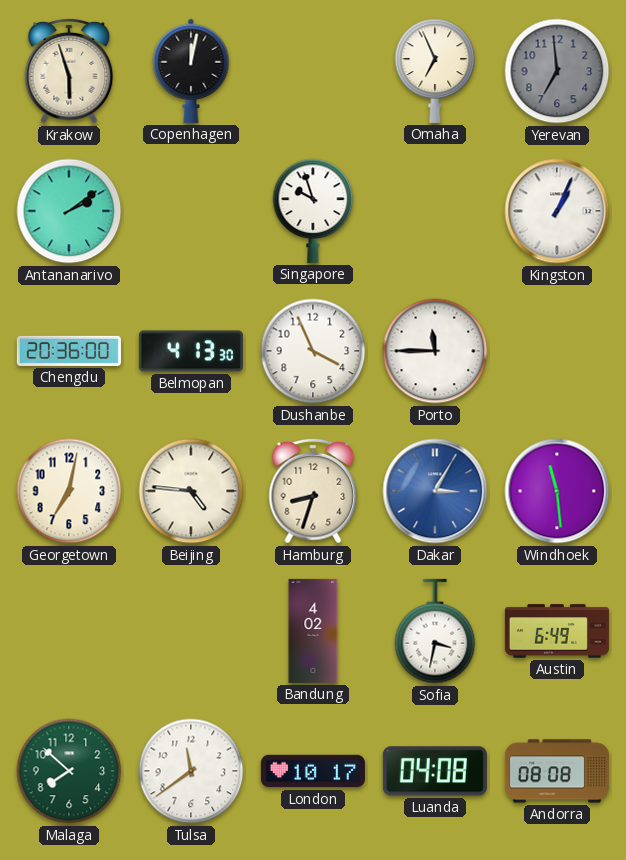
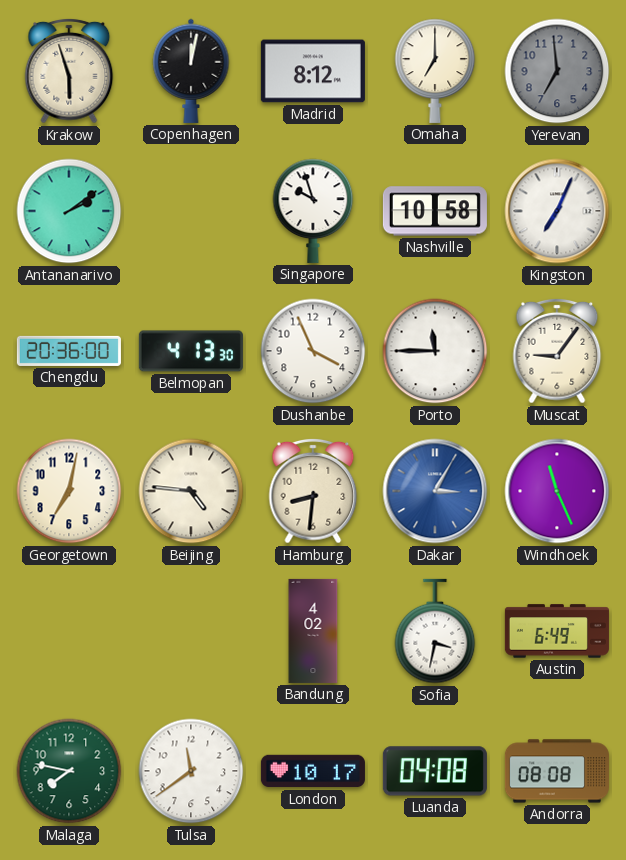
Madrid: none -> 8:12 (313, 71)
Omaha: 6:56 -> 7:00 (435, 71)
Nashville: none -> 10:58 (435, 211)
Kingston: 1:04 -> 7:04 (557, 211)
Muscat: none -> 9:06 (557, 351)
Hamburg: 8:33 -> 8:31 (313, 491)
Windhoek: 11:29 -> 11:26 (557, 491)
Malaga: 7:52 -> 7:47 (69, 771)
